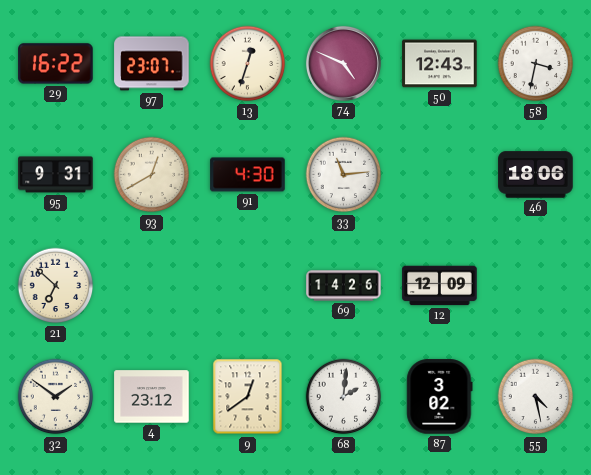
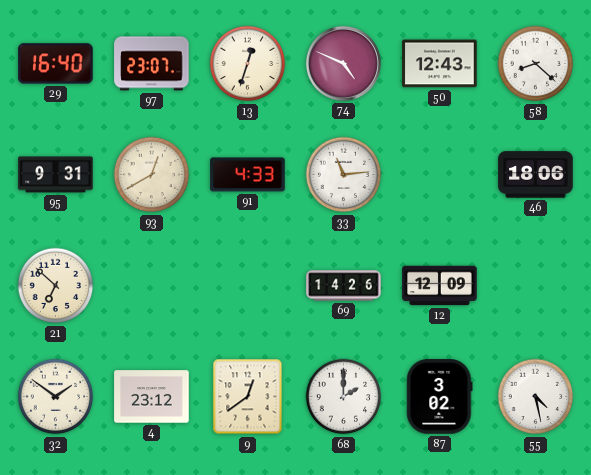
29: 16:22 -> 16:40 (56, 64)
58: 3:32 -> 8:22 (536, 64)
91: 4:30 -> 4:33 (248, 175)
68: 2:01 -> 2:00 (344, 397)
